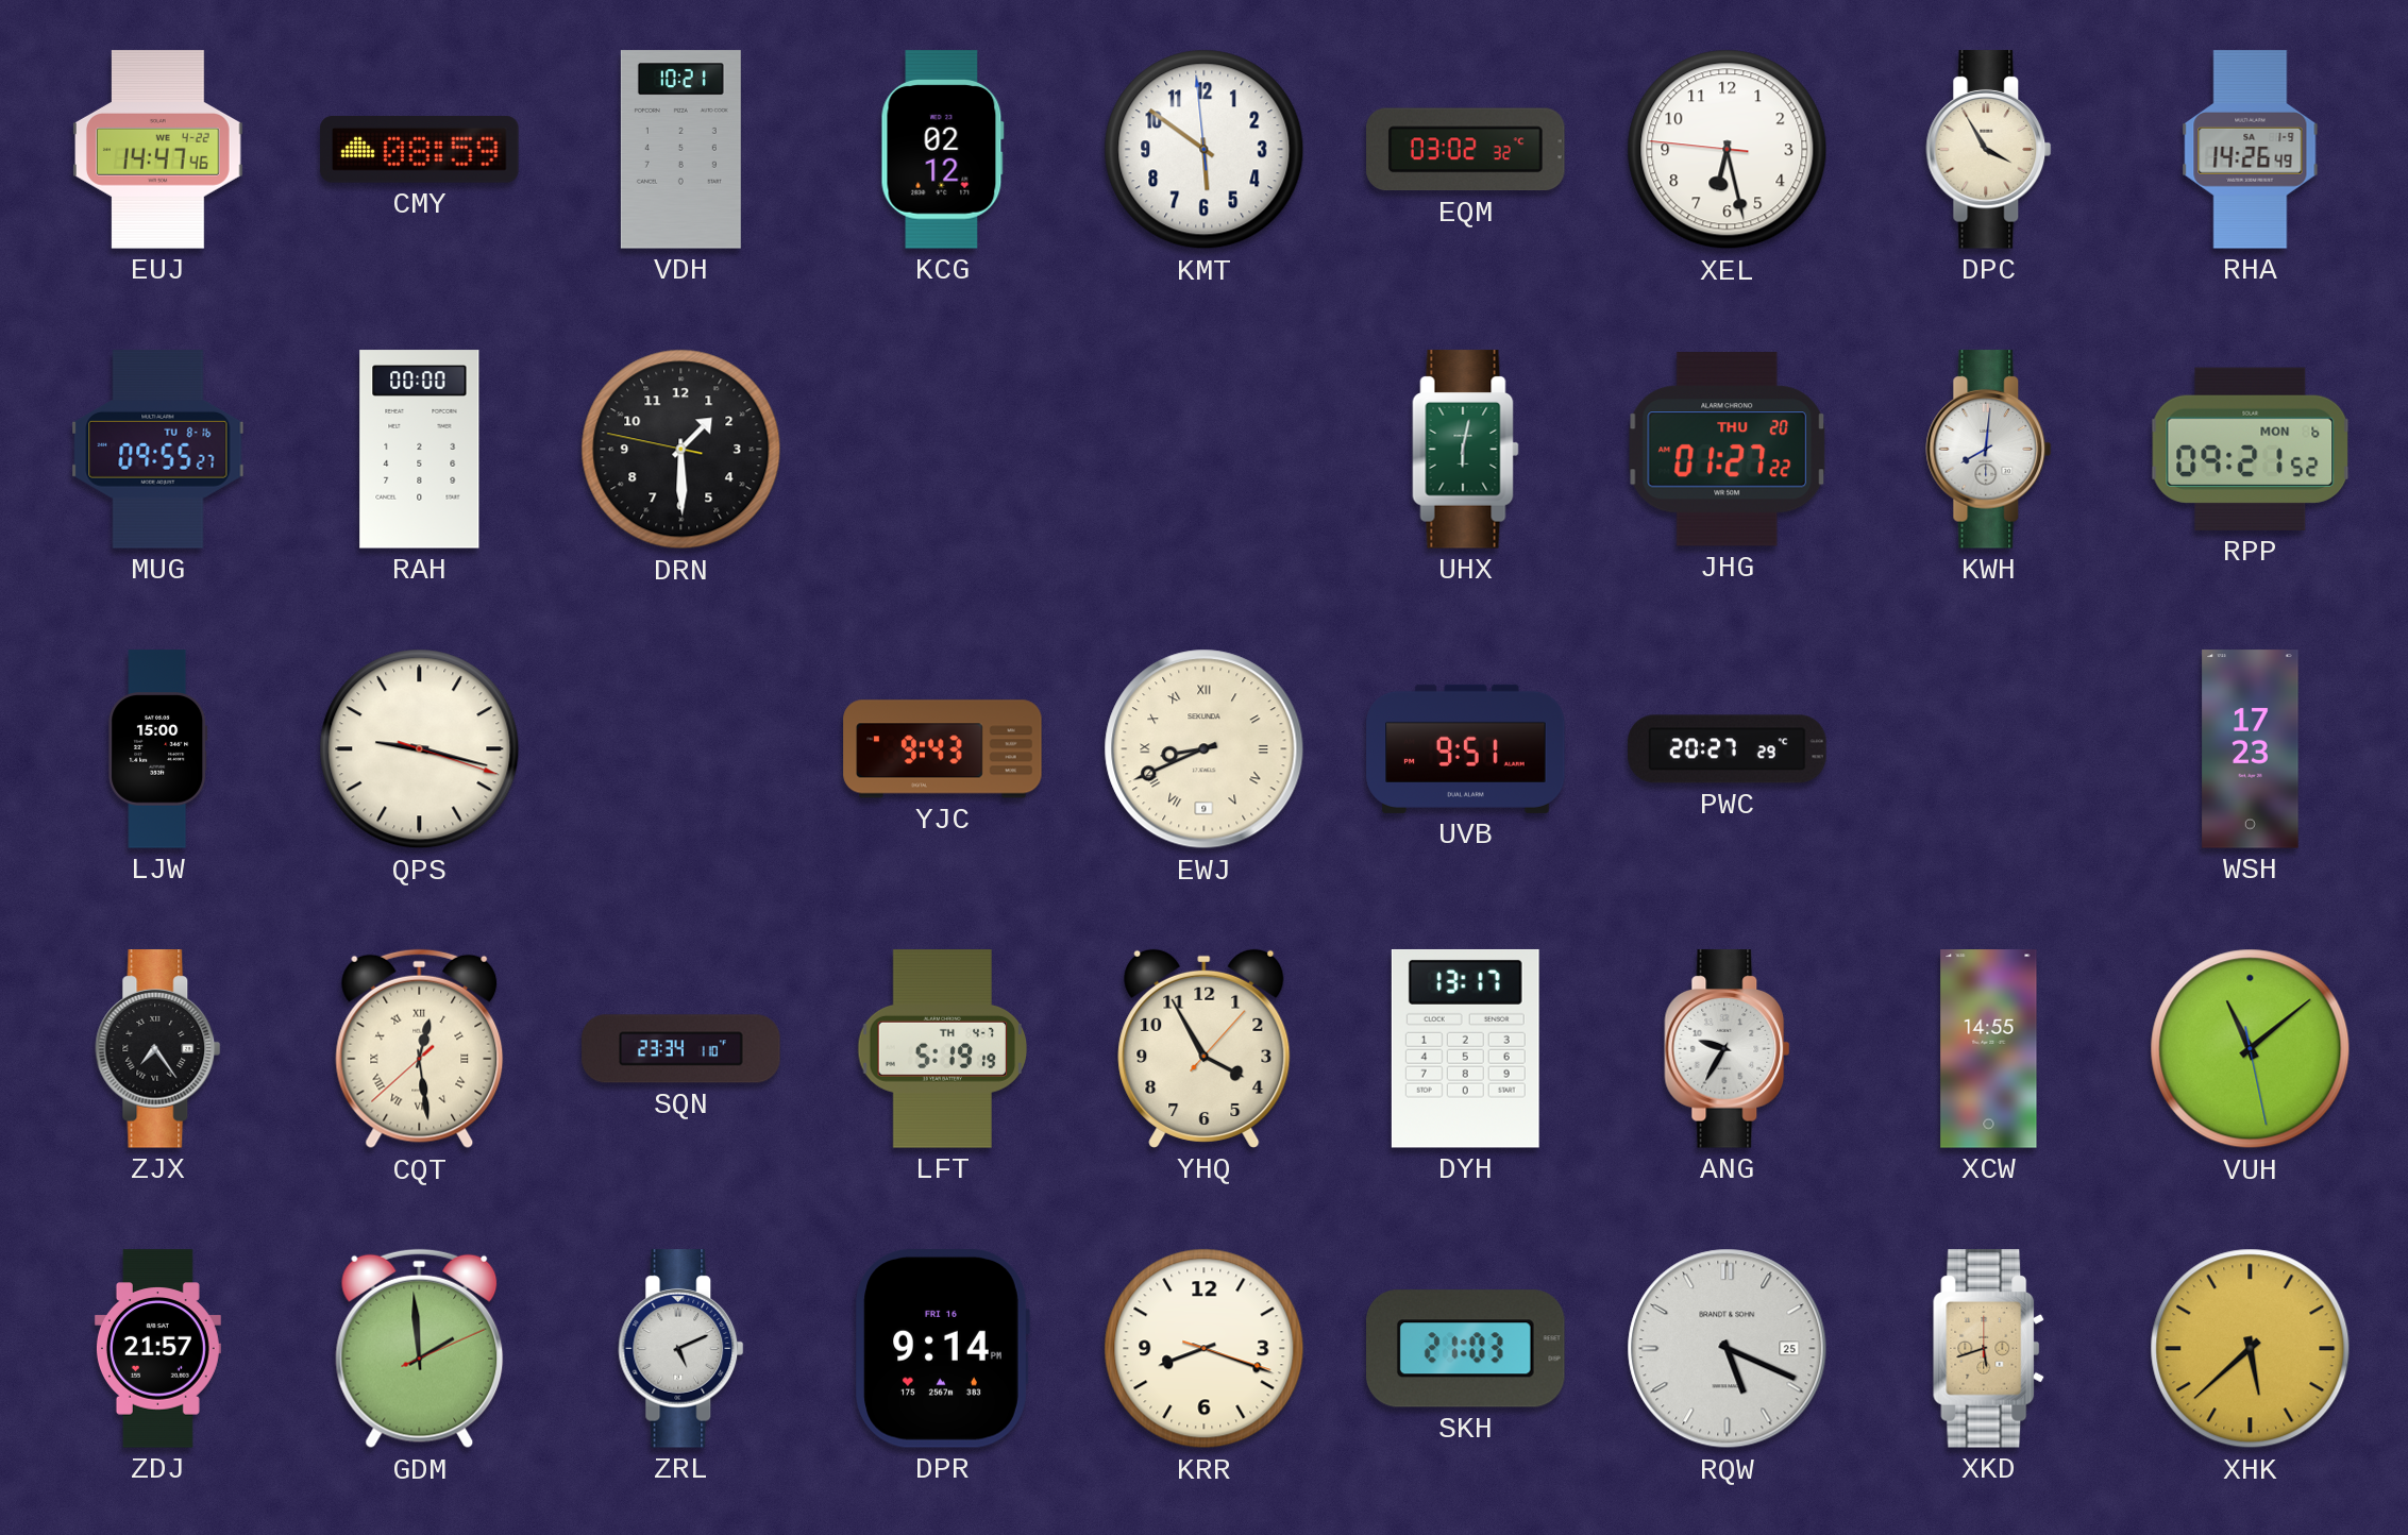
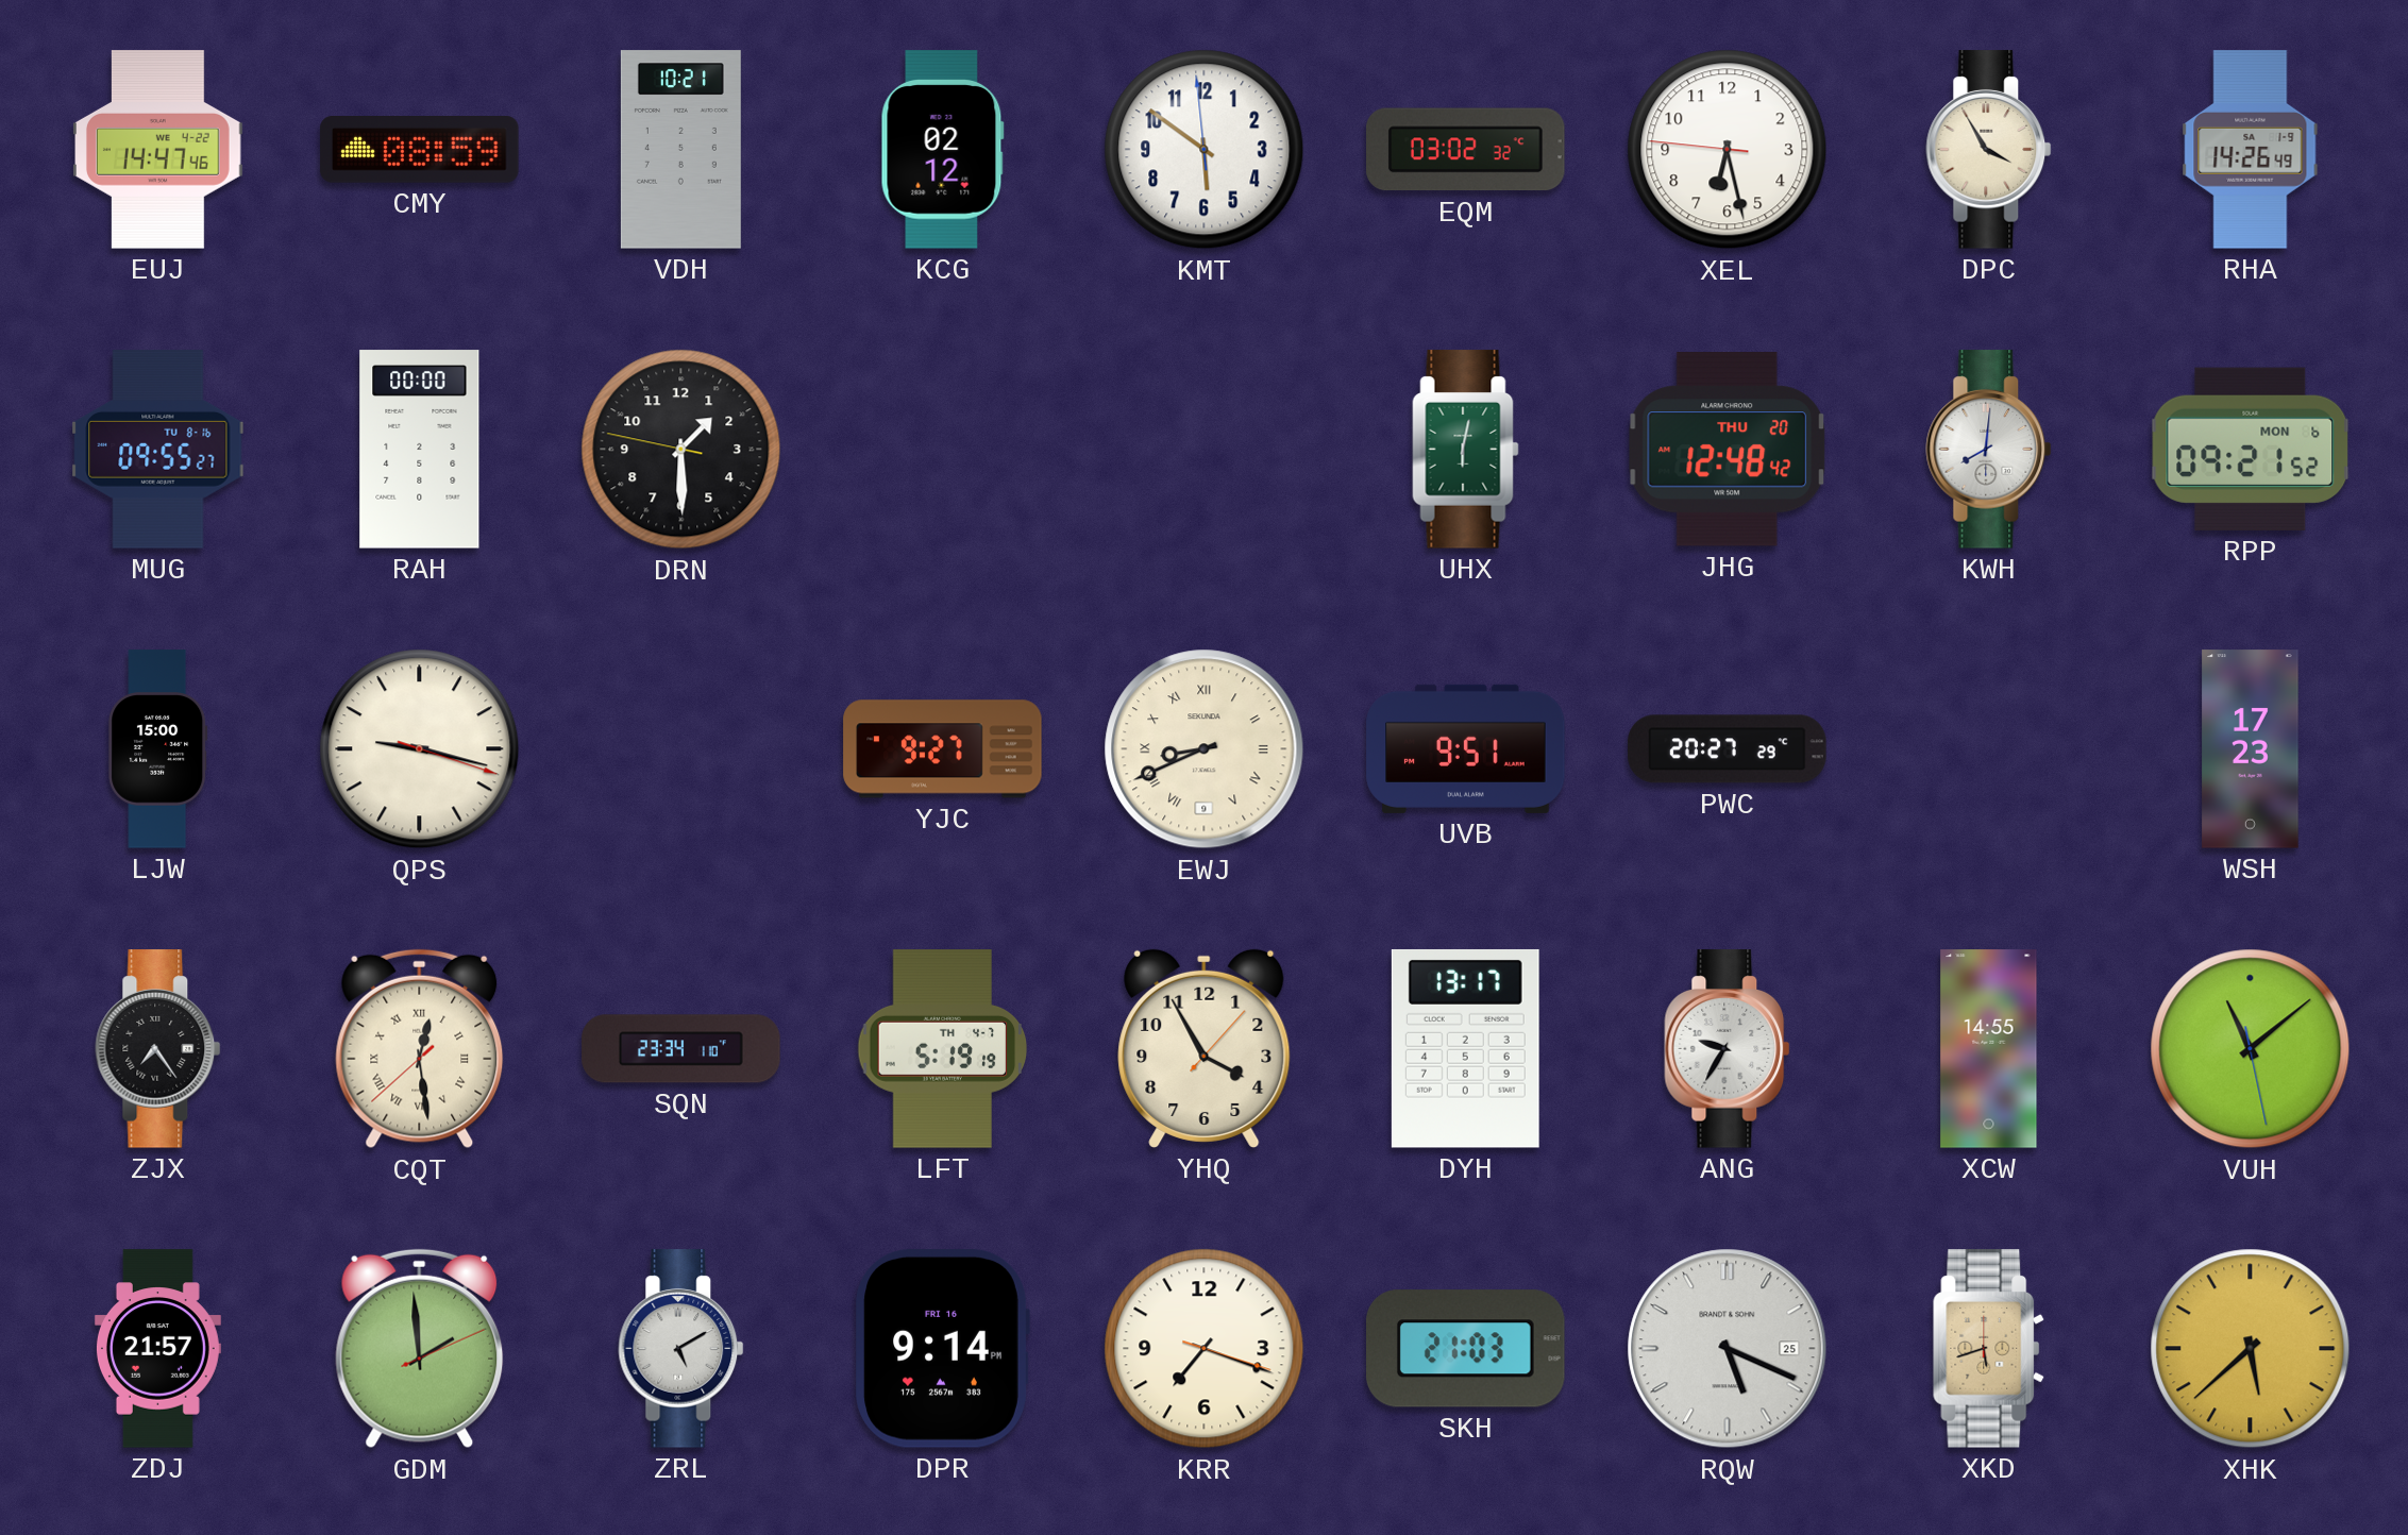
JHG: 01:27 -> 12:48 (1728, 450)
YJC: 9:43 -> 9:27 (943, 749)
ZRL: 5:11 -> 5:10 (681, 1349)
KRR: 8:18 -> 7:18 (1205, 1349)
